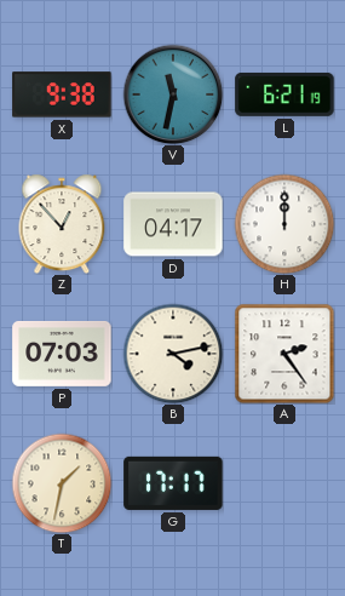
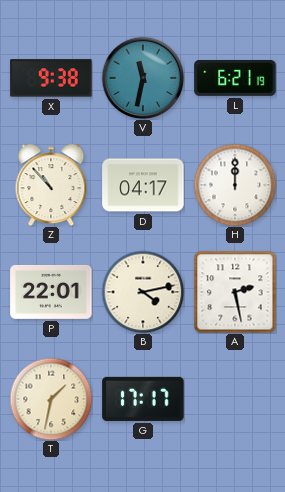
Z: 12:53 -> 10:53 (51, 185)
P: 07:03 -> 22:01 (51, 292)
A: 2:24 -> 2:28 (235, 292)
